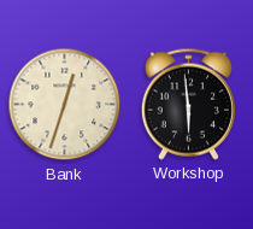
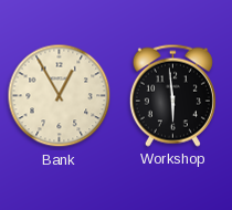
Bank: 12:33 -> 12:55 (60, 96)
